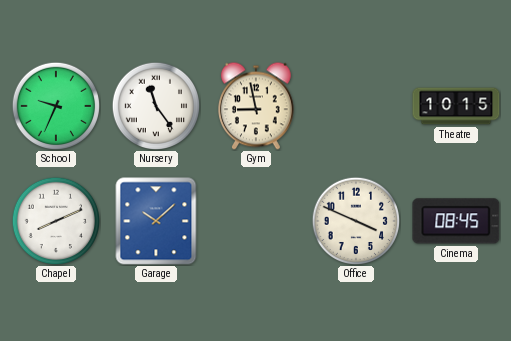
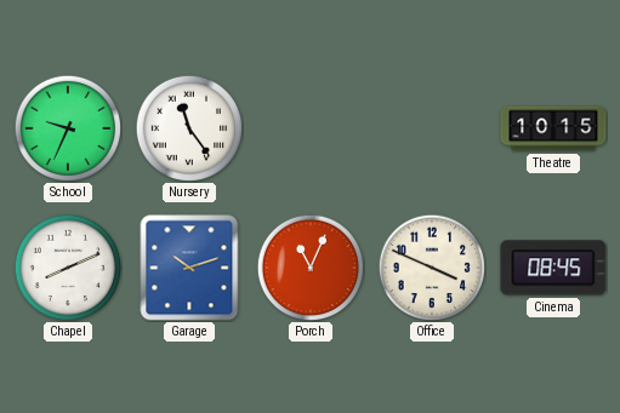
Gym: 8:58 -> none (257, 106)
Garage: 10:08 -> 10:12 (189, 268)
Porch: none -> 11:04 (311, 268)
